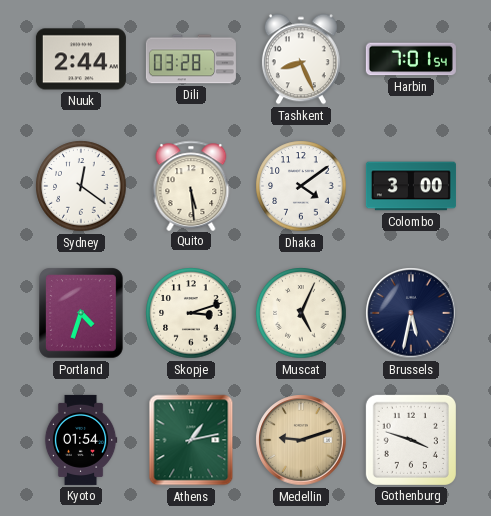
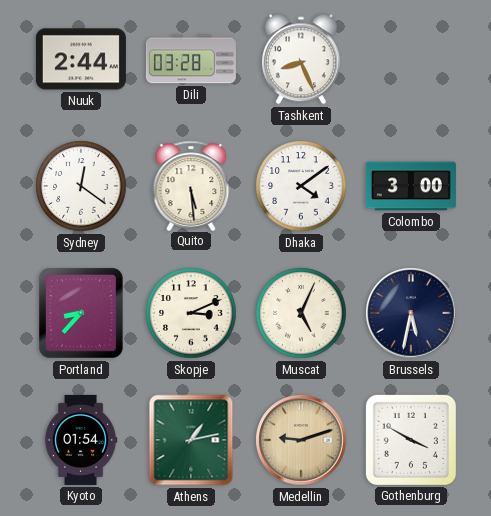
Harbin: 7:01 -> none (411, 59)
Portland: 4:33 -> 8:37 (82, 314)
Skopje: 3:12 -> 3:11 (191, 313)
Gothenburg: 3:48 -> 3:50 (411, 440)
